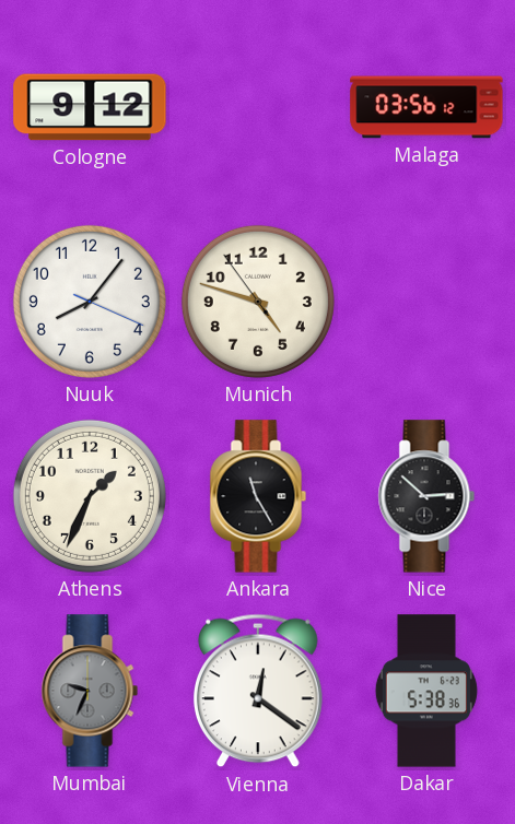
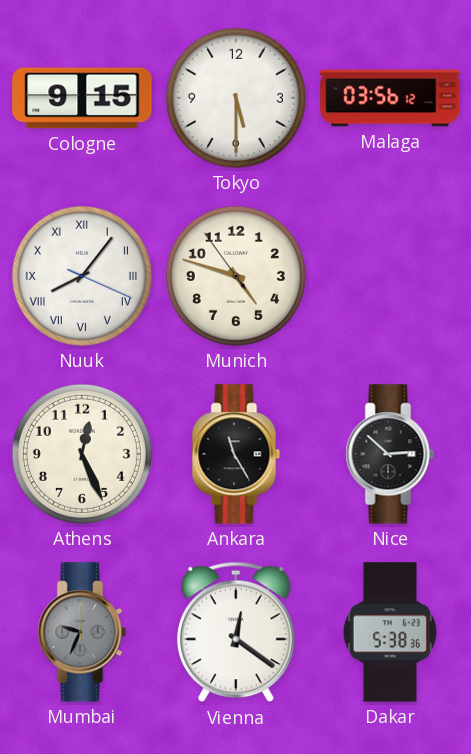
Cologne: 9:12 -> 9:15 (82, 98)
Tokyo: none -> 5:30 (236, 98)
Nuuk numerals: Arabic -> Roman (82, 276)
Athens: 1:34 -> 12:26 (82, 454)
